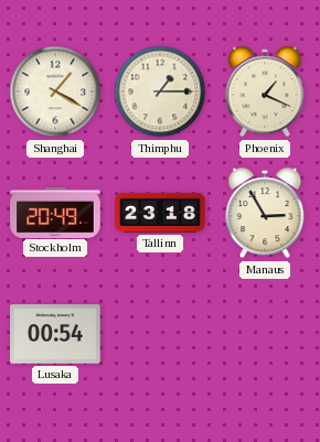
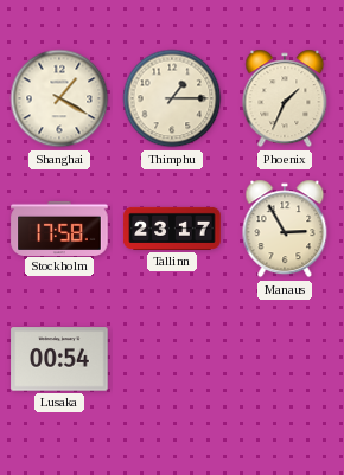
Phoenix: 1:19 -> 1:34 (285, 98)
Stockholm: 20:49 -> 17:58 (59, 227)
Tallinn: 23:18 -> 23:17 (172, 229)
